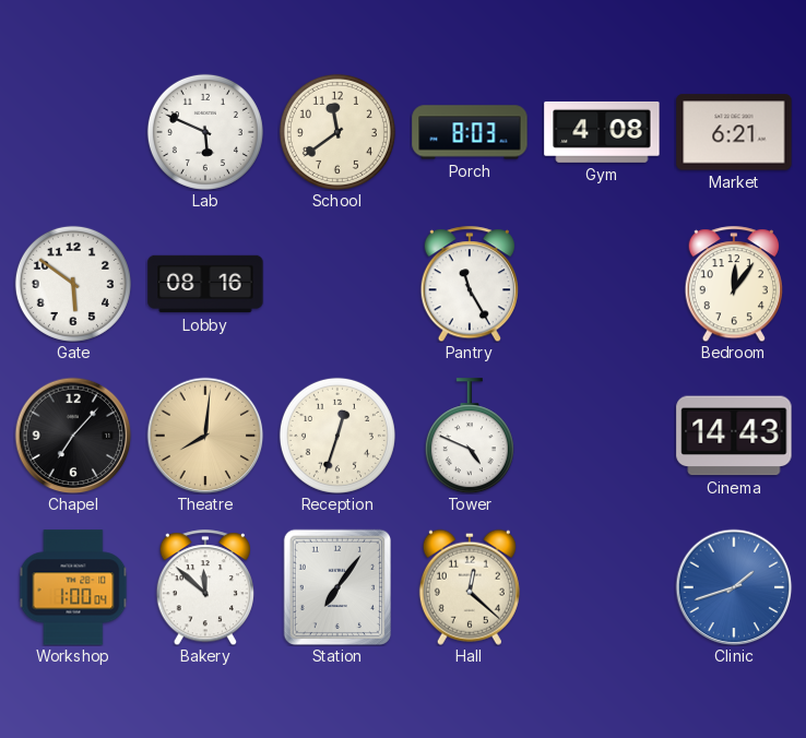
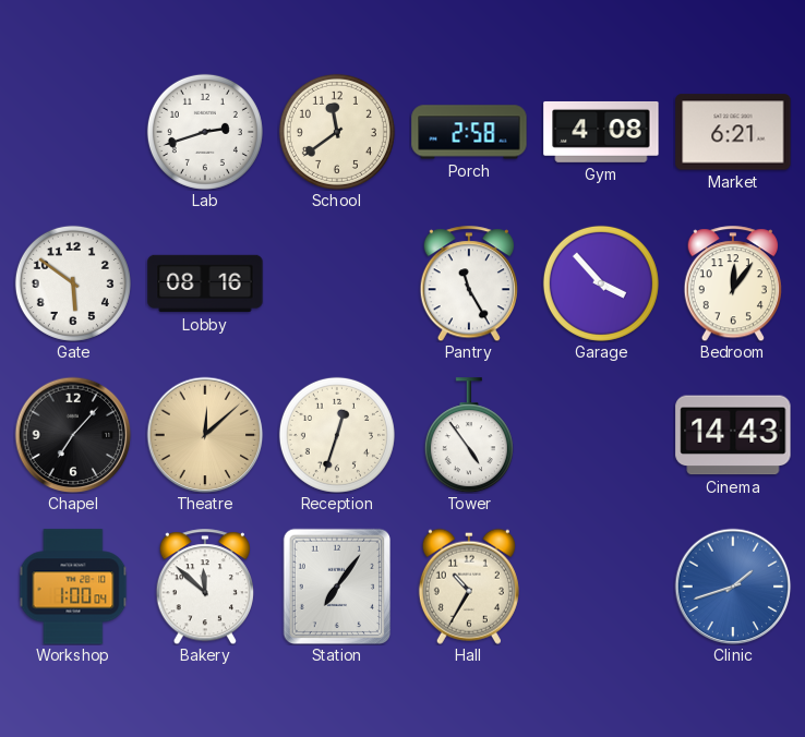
Lab: 5:49 -> 2:42 (205, 132)
Porch: 8:03 -> 2:58 (469, 132)
Garage: none -> 3:53 (601, 283)
Theatre: 8:01 -> 12:08 (205, 435)
Tower: 4:49 -> 4:54 (469, 435)
Hall: 12:22 -> 10:35 (469, 587)
